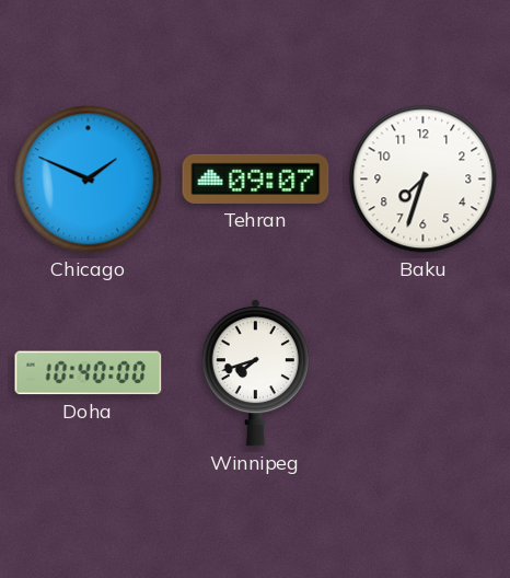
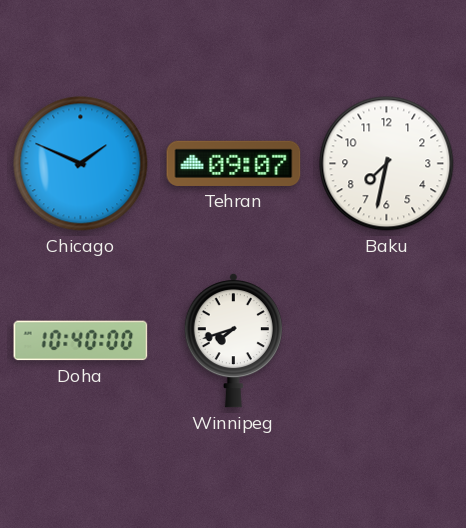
Baku: 7:33 -> 7:32 (387, 164)
